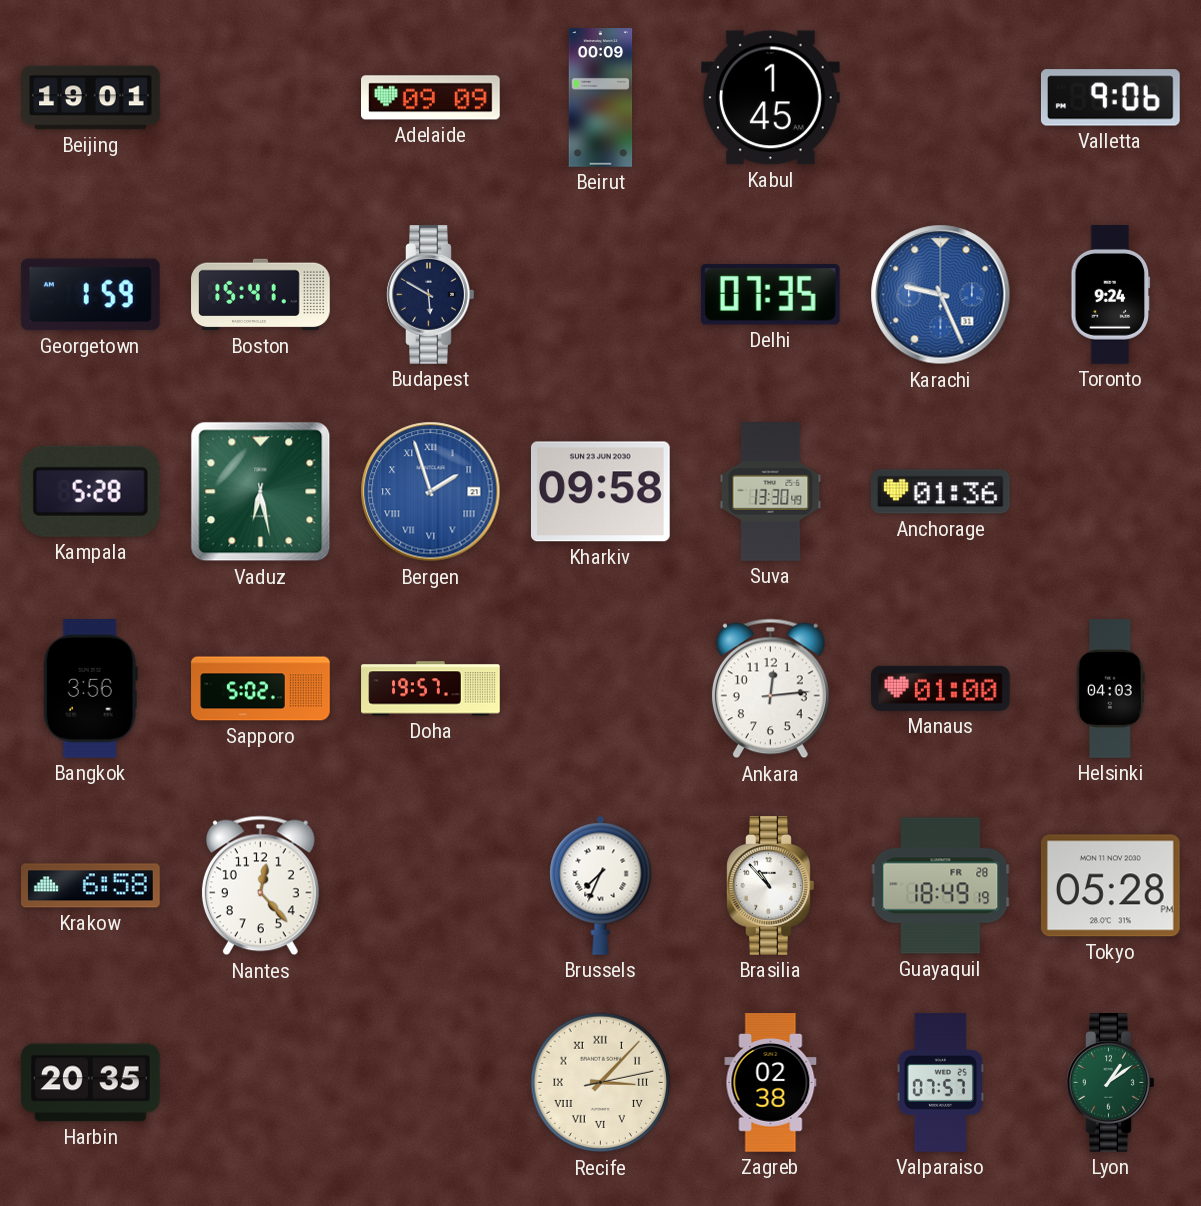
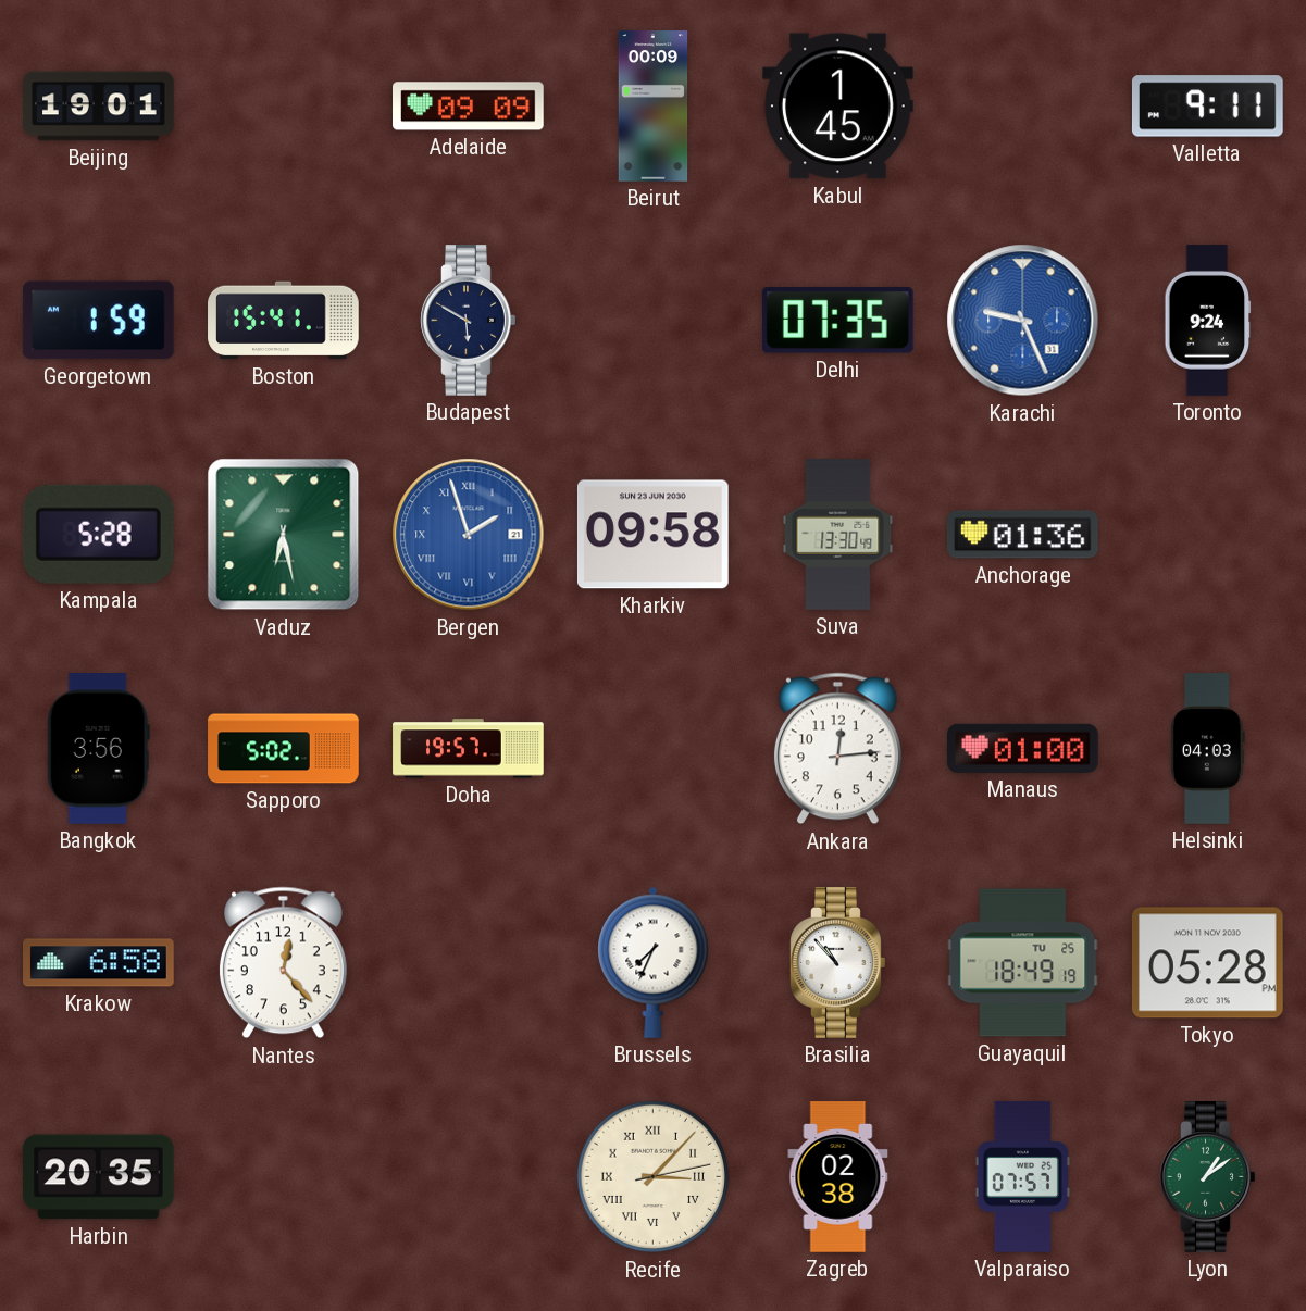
Valletta: 9:06 -> 9:11 (1207, 107)
Guayaquil date: FR 28 -> TU 25 (1023, 963)
